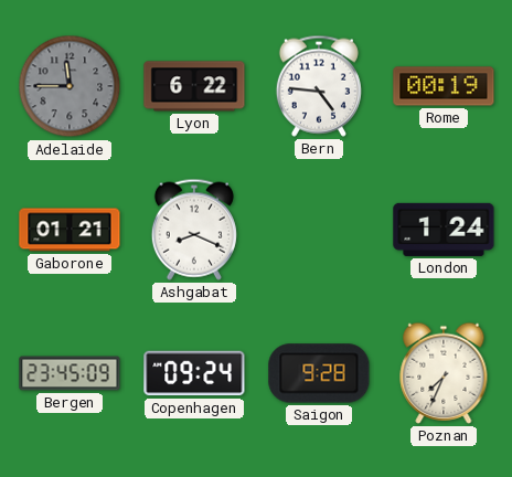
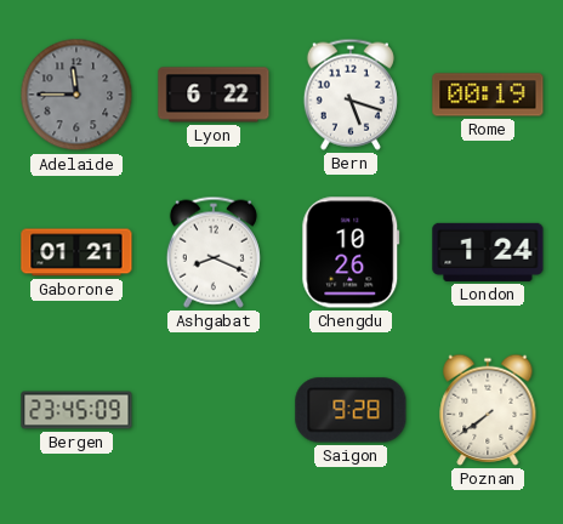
Bern: 4:46 -> 5:18 (351, 95)
Chengdu: none -> 10:26 (351, 252)
Copenhagen: 09:24 -> none (194, 373)
Poznan: 7:34 -> 7:39 (488, 410)
